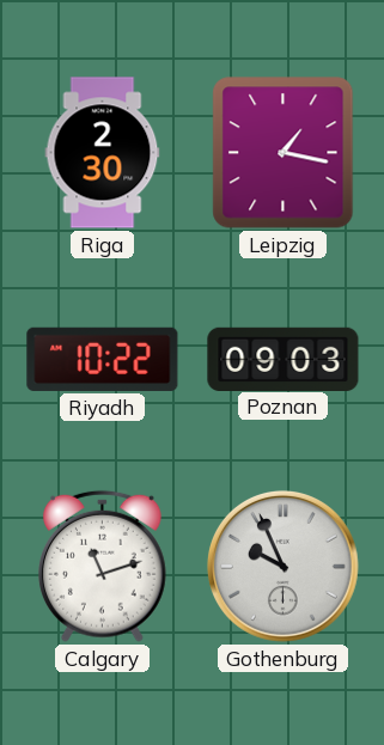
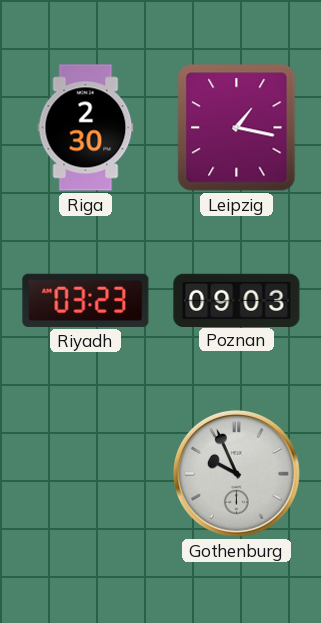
Riyadh: 10:22 -> 03:23 (86, 300)
Calgary: 11:12 -> none (103, 566)
